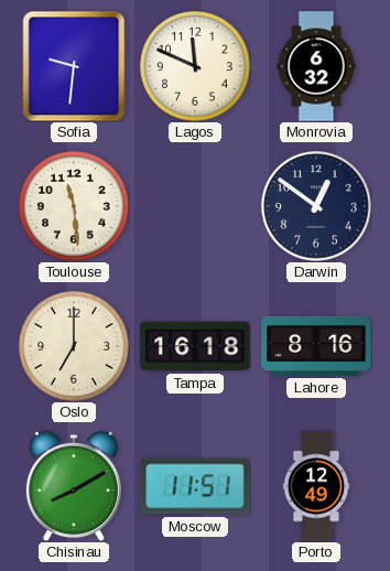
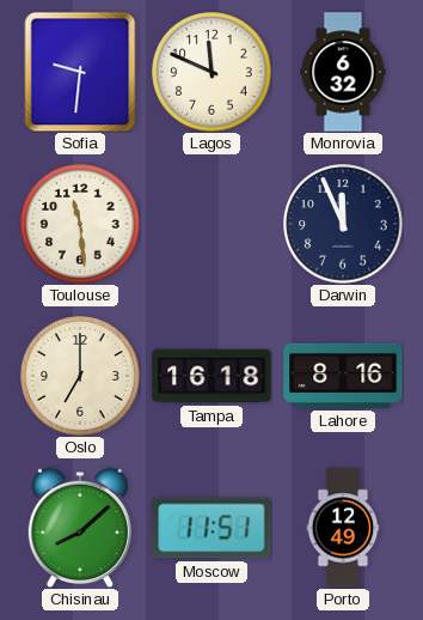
Darwin: 12:51 -> 11:56 (343, 224)
Chisinau: 8:10 -> 8:08 (80, 528)
